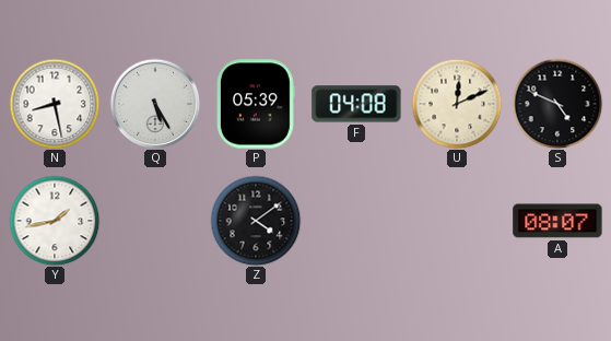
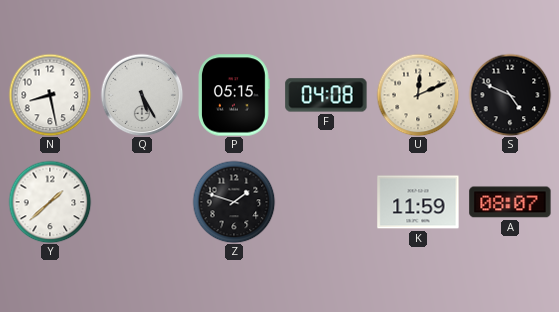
P: 05:39 -> 05:15 (235, 95)
Y: 1:43 -> 1:38 (50, 202)
Z: 4:09 -> 1:48 (234, 202)
K: none -> 11:59 (418, 202)
